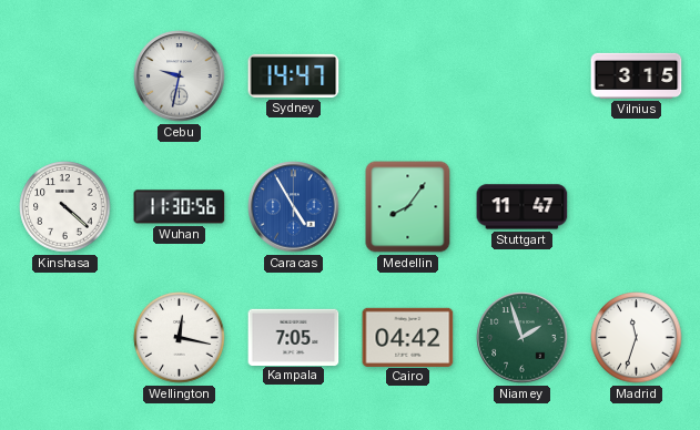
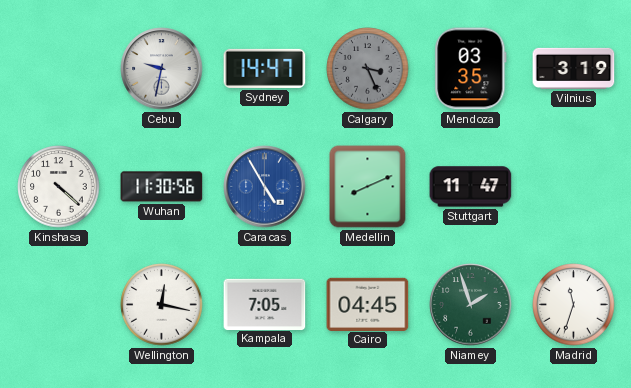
Calgary: none -> 3:26 (368, 69)
Mendoza: none -> 03:35 (471, 69)
Vilnius: 3:15 -> 3:19 (574, 68)
Medellin: 8:06 -> 8:11 (368, 187)
Cairo: 04:42 -> 04:45 (368, 304)
